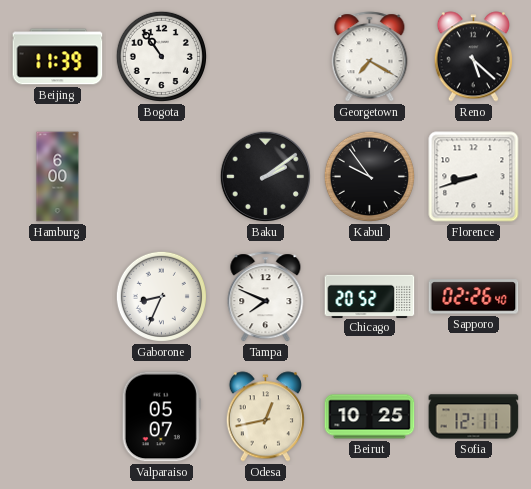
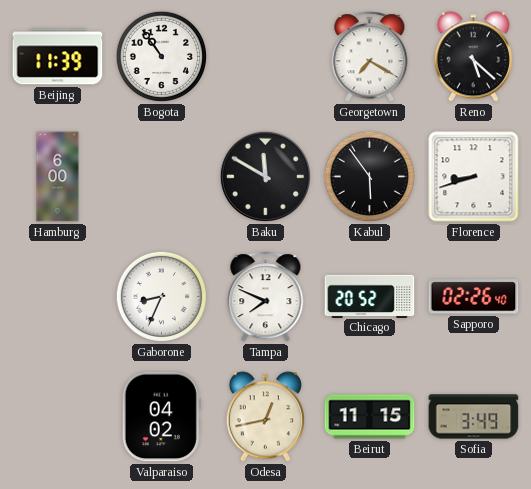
Baku: 2:09 -> 11:50 (265, 176)
Kabul: 9:54 -> 5:54 (369, 176)
Valparaiso: 05:07 -> 04:02 (161, 417)
Beirut: 10:25 -> 11:15 (370, 417)
Sofia: 12:11 -> 3:49 (474, 417)
